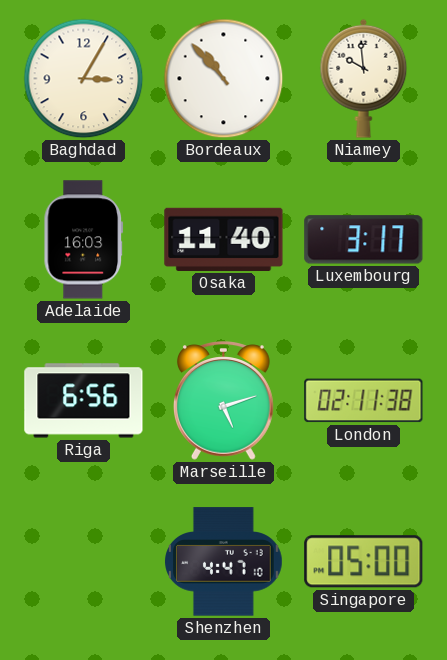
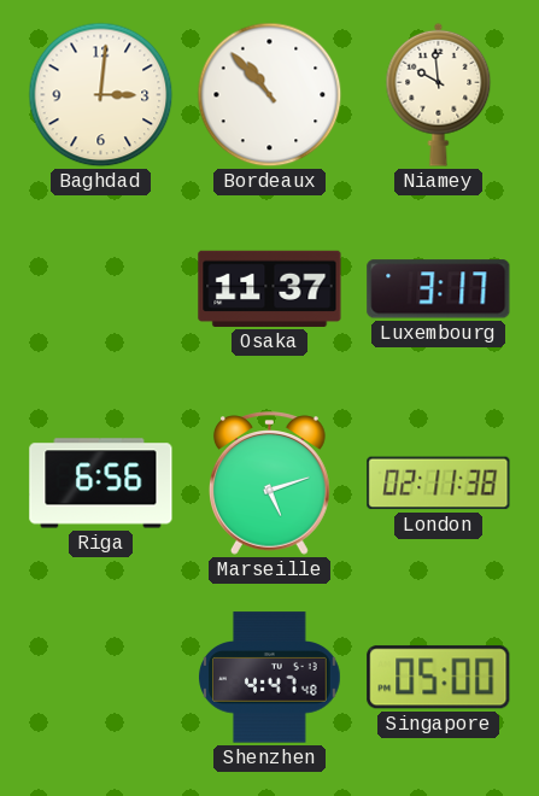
Baghdad: 3:05 -> 3:01 (101, 95)
Adelaide: 16:03 -> none (84, 240)
Osaka: 11:40 -> 11:37 (270, 288)
Shenzhen: 4:47:10 -> 4:47:48 (270, 678)
